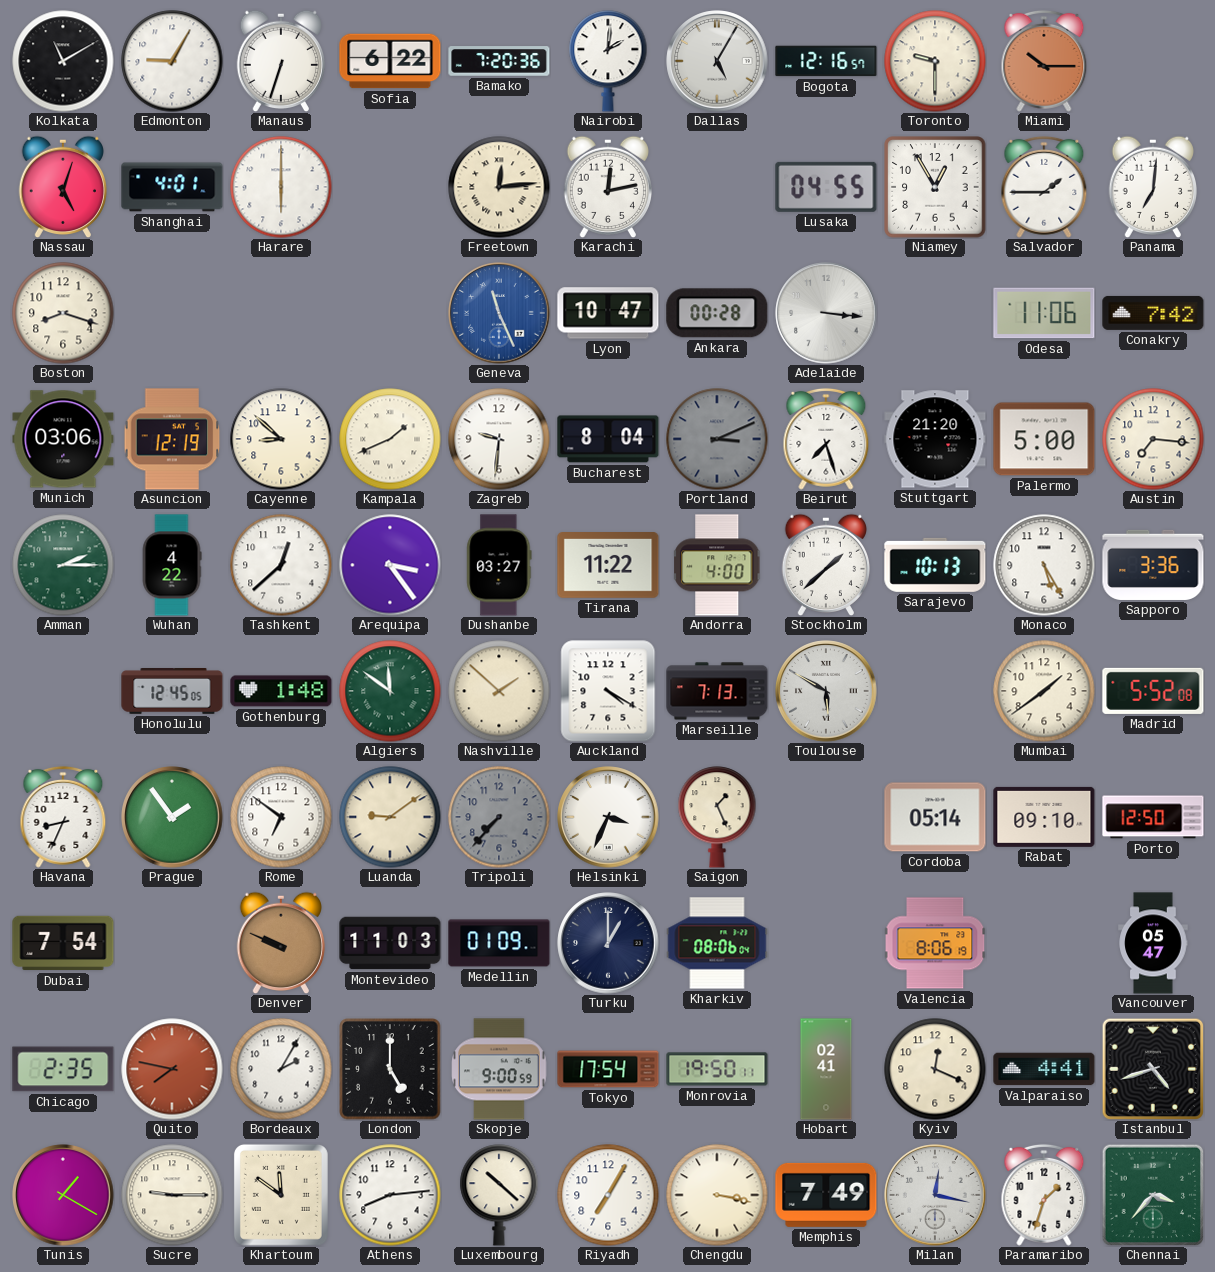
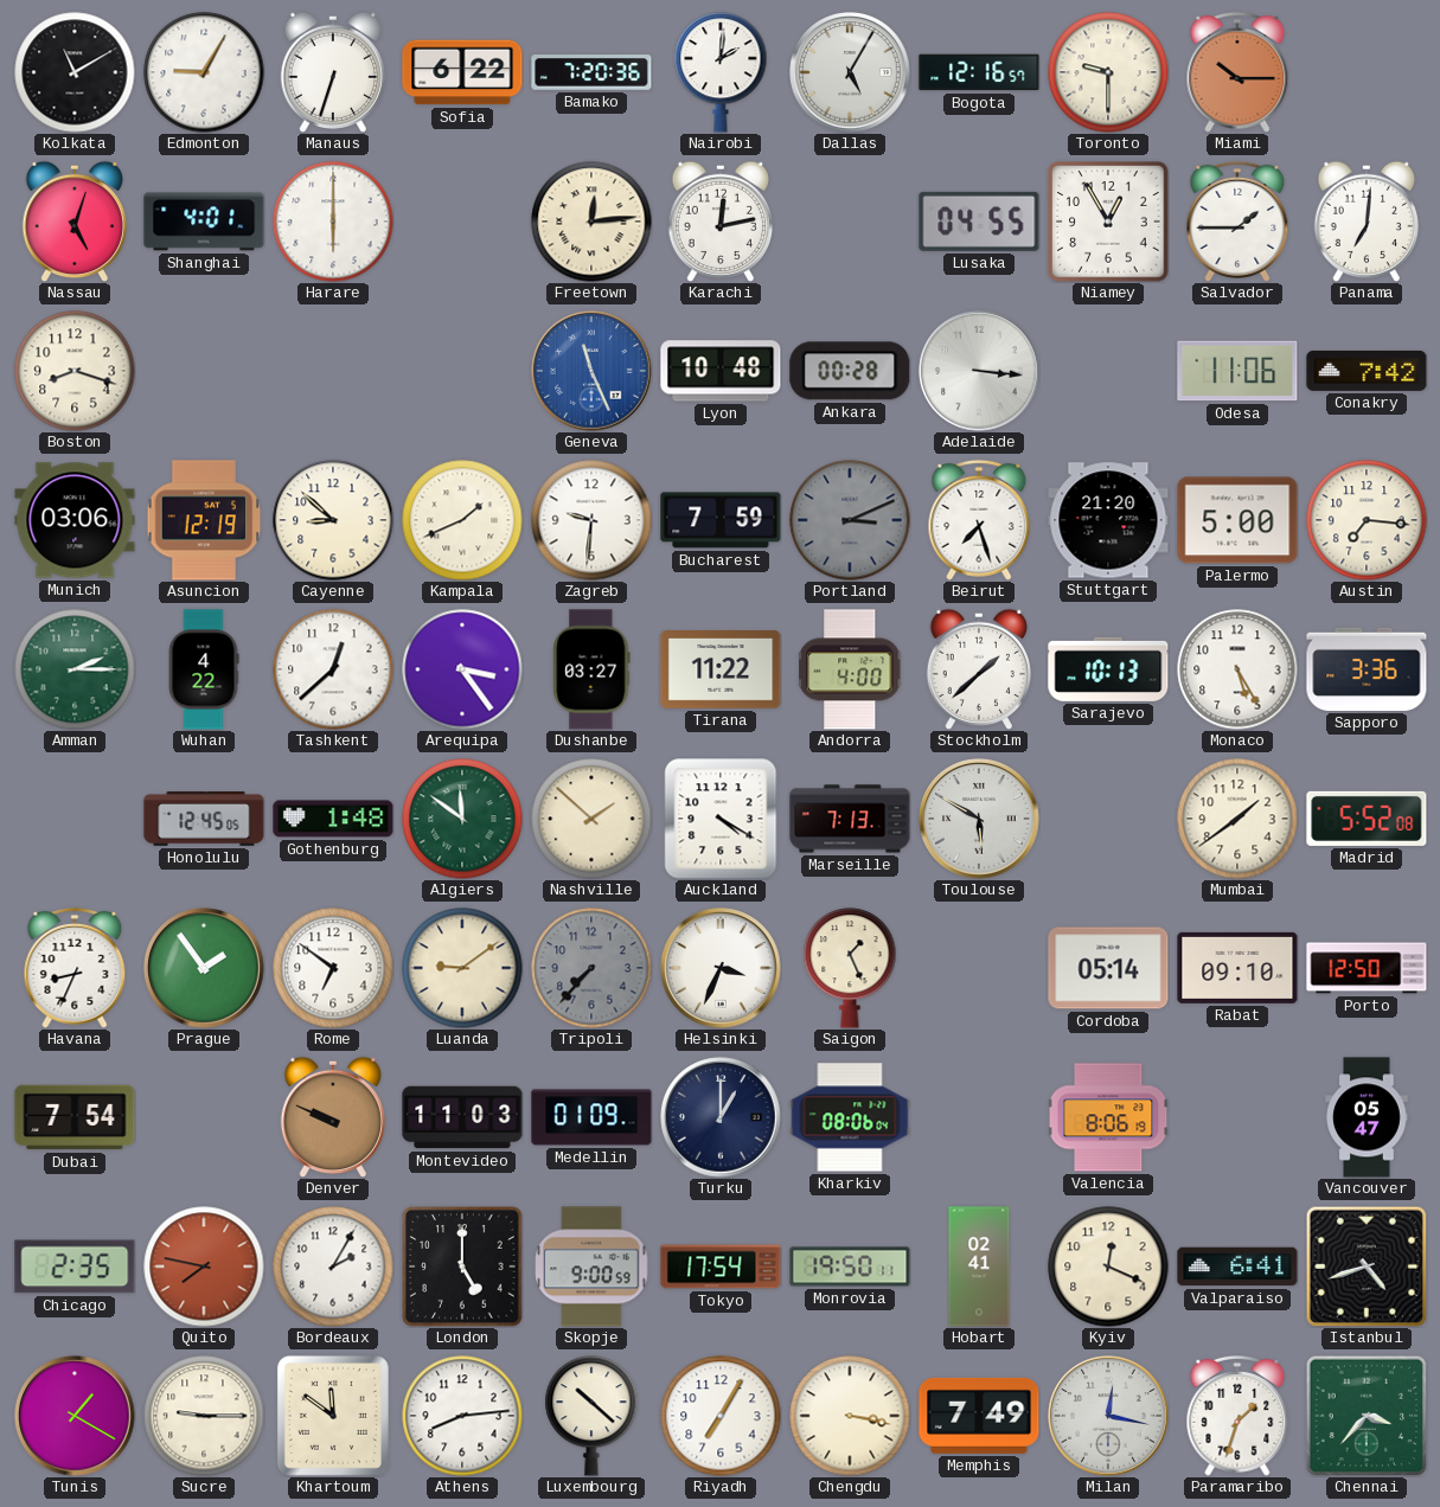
Lyon: 10:47 -> 10:48 (721, 371)
Bucharest: 8:04 -> 7:59 (721, 520)
Valparaiso: 4:41 -> 6:41 (1237, 1266)
